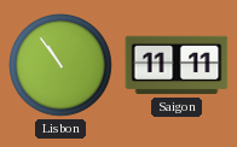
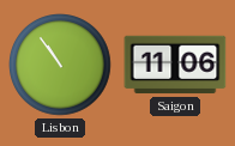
Saigon: 11:11 -> 11:06 (175, 65)
